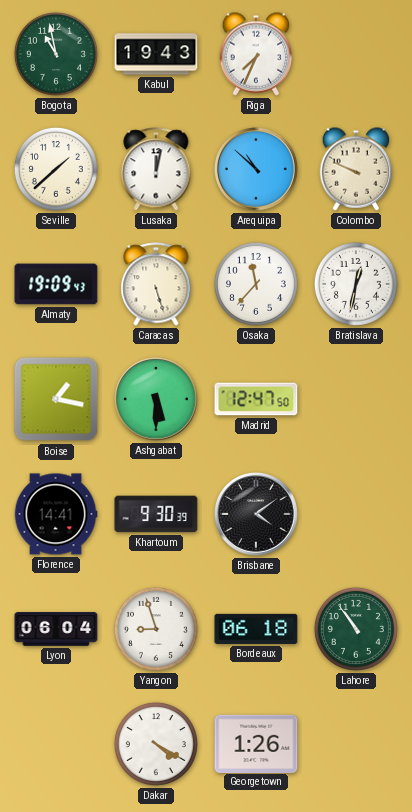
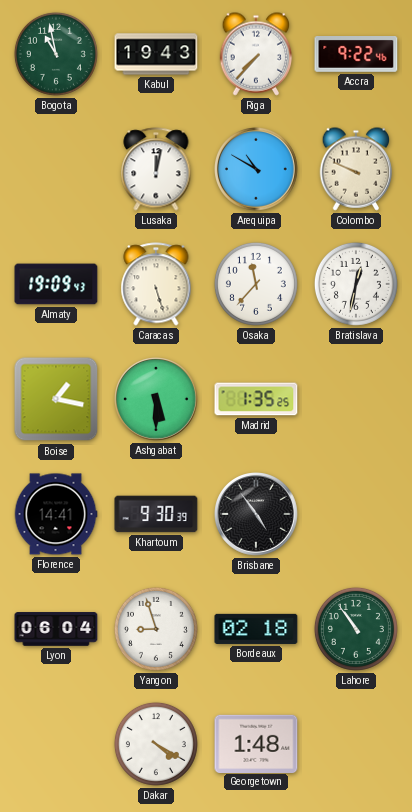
Riga: 7:34 -> 7:37 (256, 54)
Accra: none -> 9:22 (356, 55)
Seville: 1:38 -> none (56, 169)
Arequipa: 10:52 -> 10:50 (257, 170)
Madrid: 12:47 -> 1:35 (256, 399)
Brisbane: 4:09 -> 4:54 (257, 515)
Bordeaux: 06:18 -> 02:18 (256, 629)
Georgetown: 1:26 -> 1:48 (256, 743)
